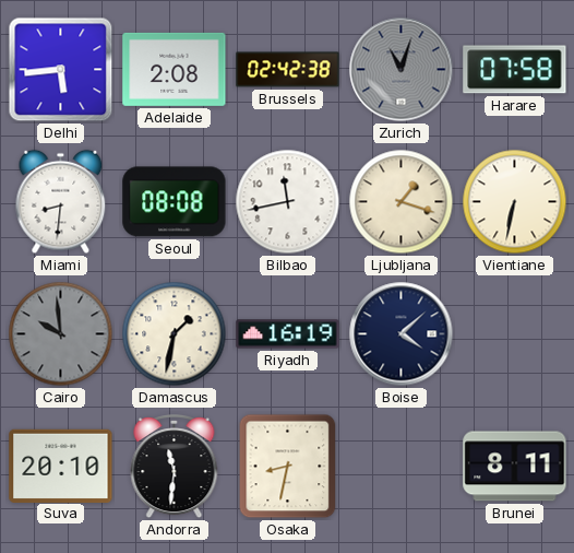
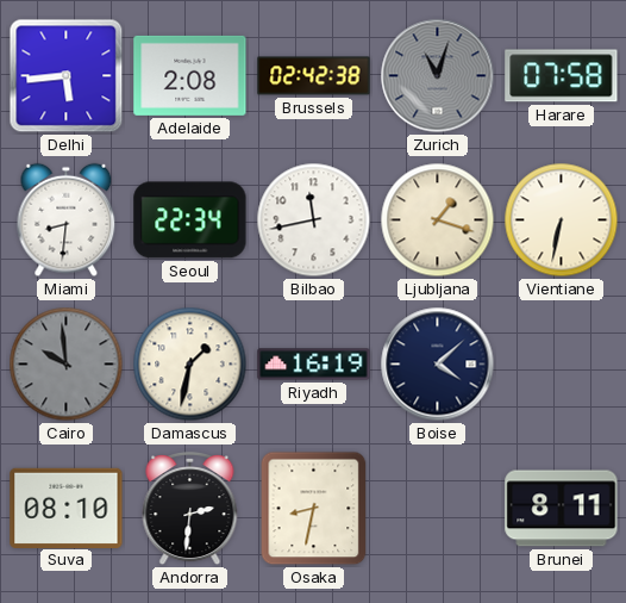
Seoul: 08:08 -> 22:34 (190, 220)
Suva: 20:10 -> 08:10 (67, 508)
Andorra: 11:31 -> 2:31 (190, 510)
